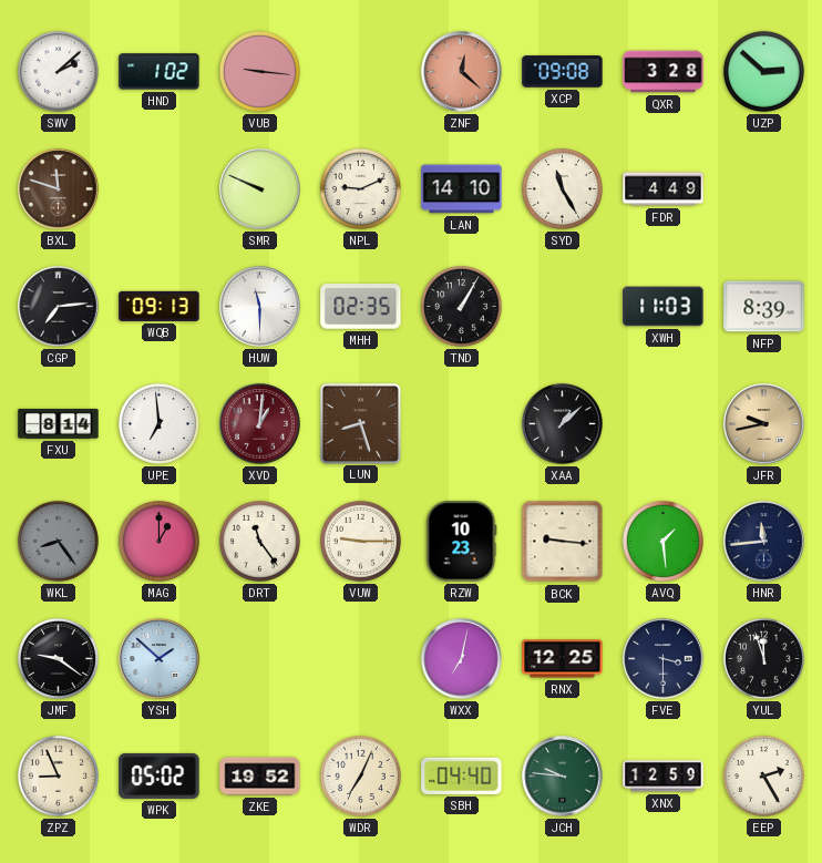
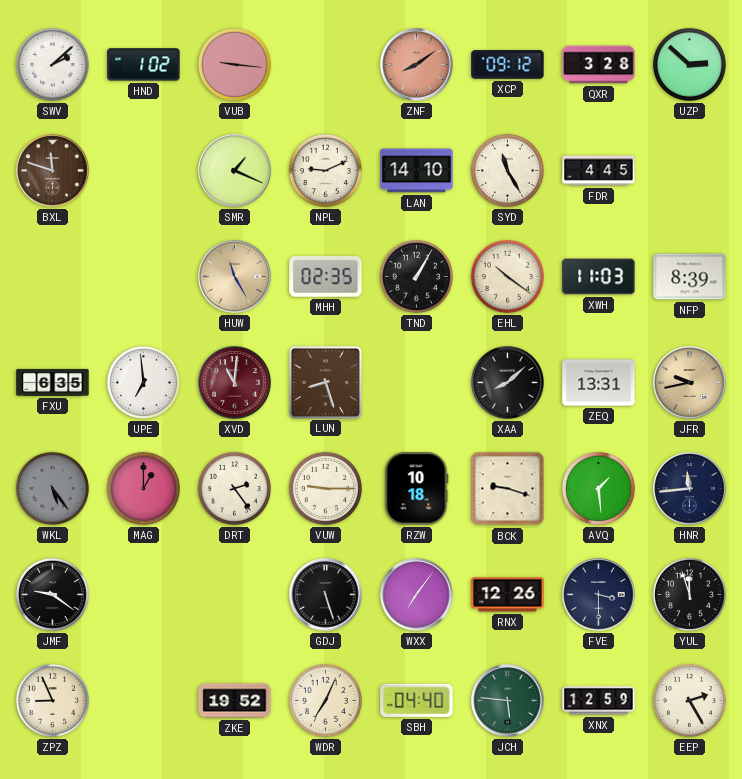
ZNF: 12:22 -> 8:09 (417, 65)
XCP: 09:08 -> 09:12 (508, 65)
SMR: 9:49 -> 1:19 (235, 171)
FDR: 4:49 -> 4:45 (599, 171)
CGP: 7:14 -> none (59, 307)
WQB: 09:13 -> none (160, 306)
HUW: 11:30 -> 11:25 (235, 277)
HUW dial: white -> champagne (235, 277)
EHL: none -> 10:21 (507, 276)
FXU: 8:14 -> 6:35 (53, 382)
XVD: 1:01 -> 11:01 (235, 383)
XAA: 1:08 -> 8:08 (508, 383)
ZEQ: none -> 13:31 (599, 383)
WKL: 8:24 -> 5:24 (52, 488)
DRT: 11:24 -> 2:24 (234, 488)
RZW: 10:23 -> 10:18 (417, 489)
BCK: 9:16 -> 9:18 (508, 489)
YSH: 1:52 -> none (160, 659)
GDJ: none -> 5:27 (326, 595)
WXX: 7:02 -> 7:06 (417, 595)
RNX: 12:25 -> 12:26 (508, 595)
WPK: 05:02 -> none (160, 775)
JCH: 9:46 -> 5:46 (508, 701)
